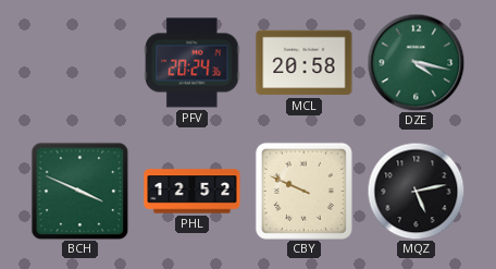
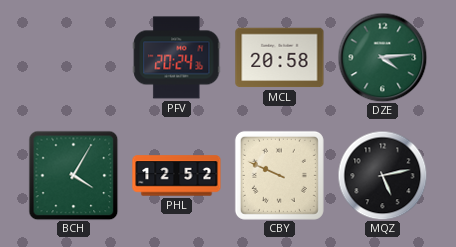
DZE: 4:17 -> 4:14 (382, 57)
BCH: 3:49 -> 4:05 (73, 175)
